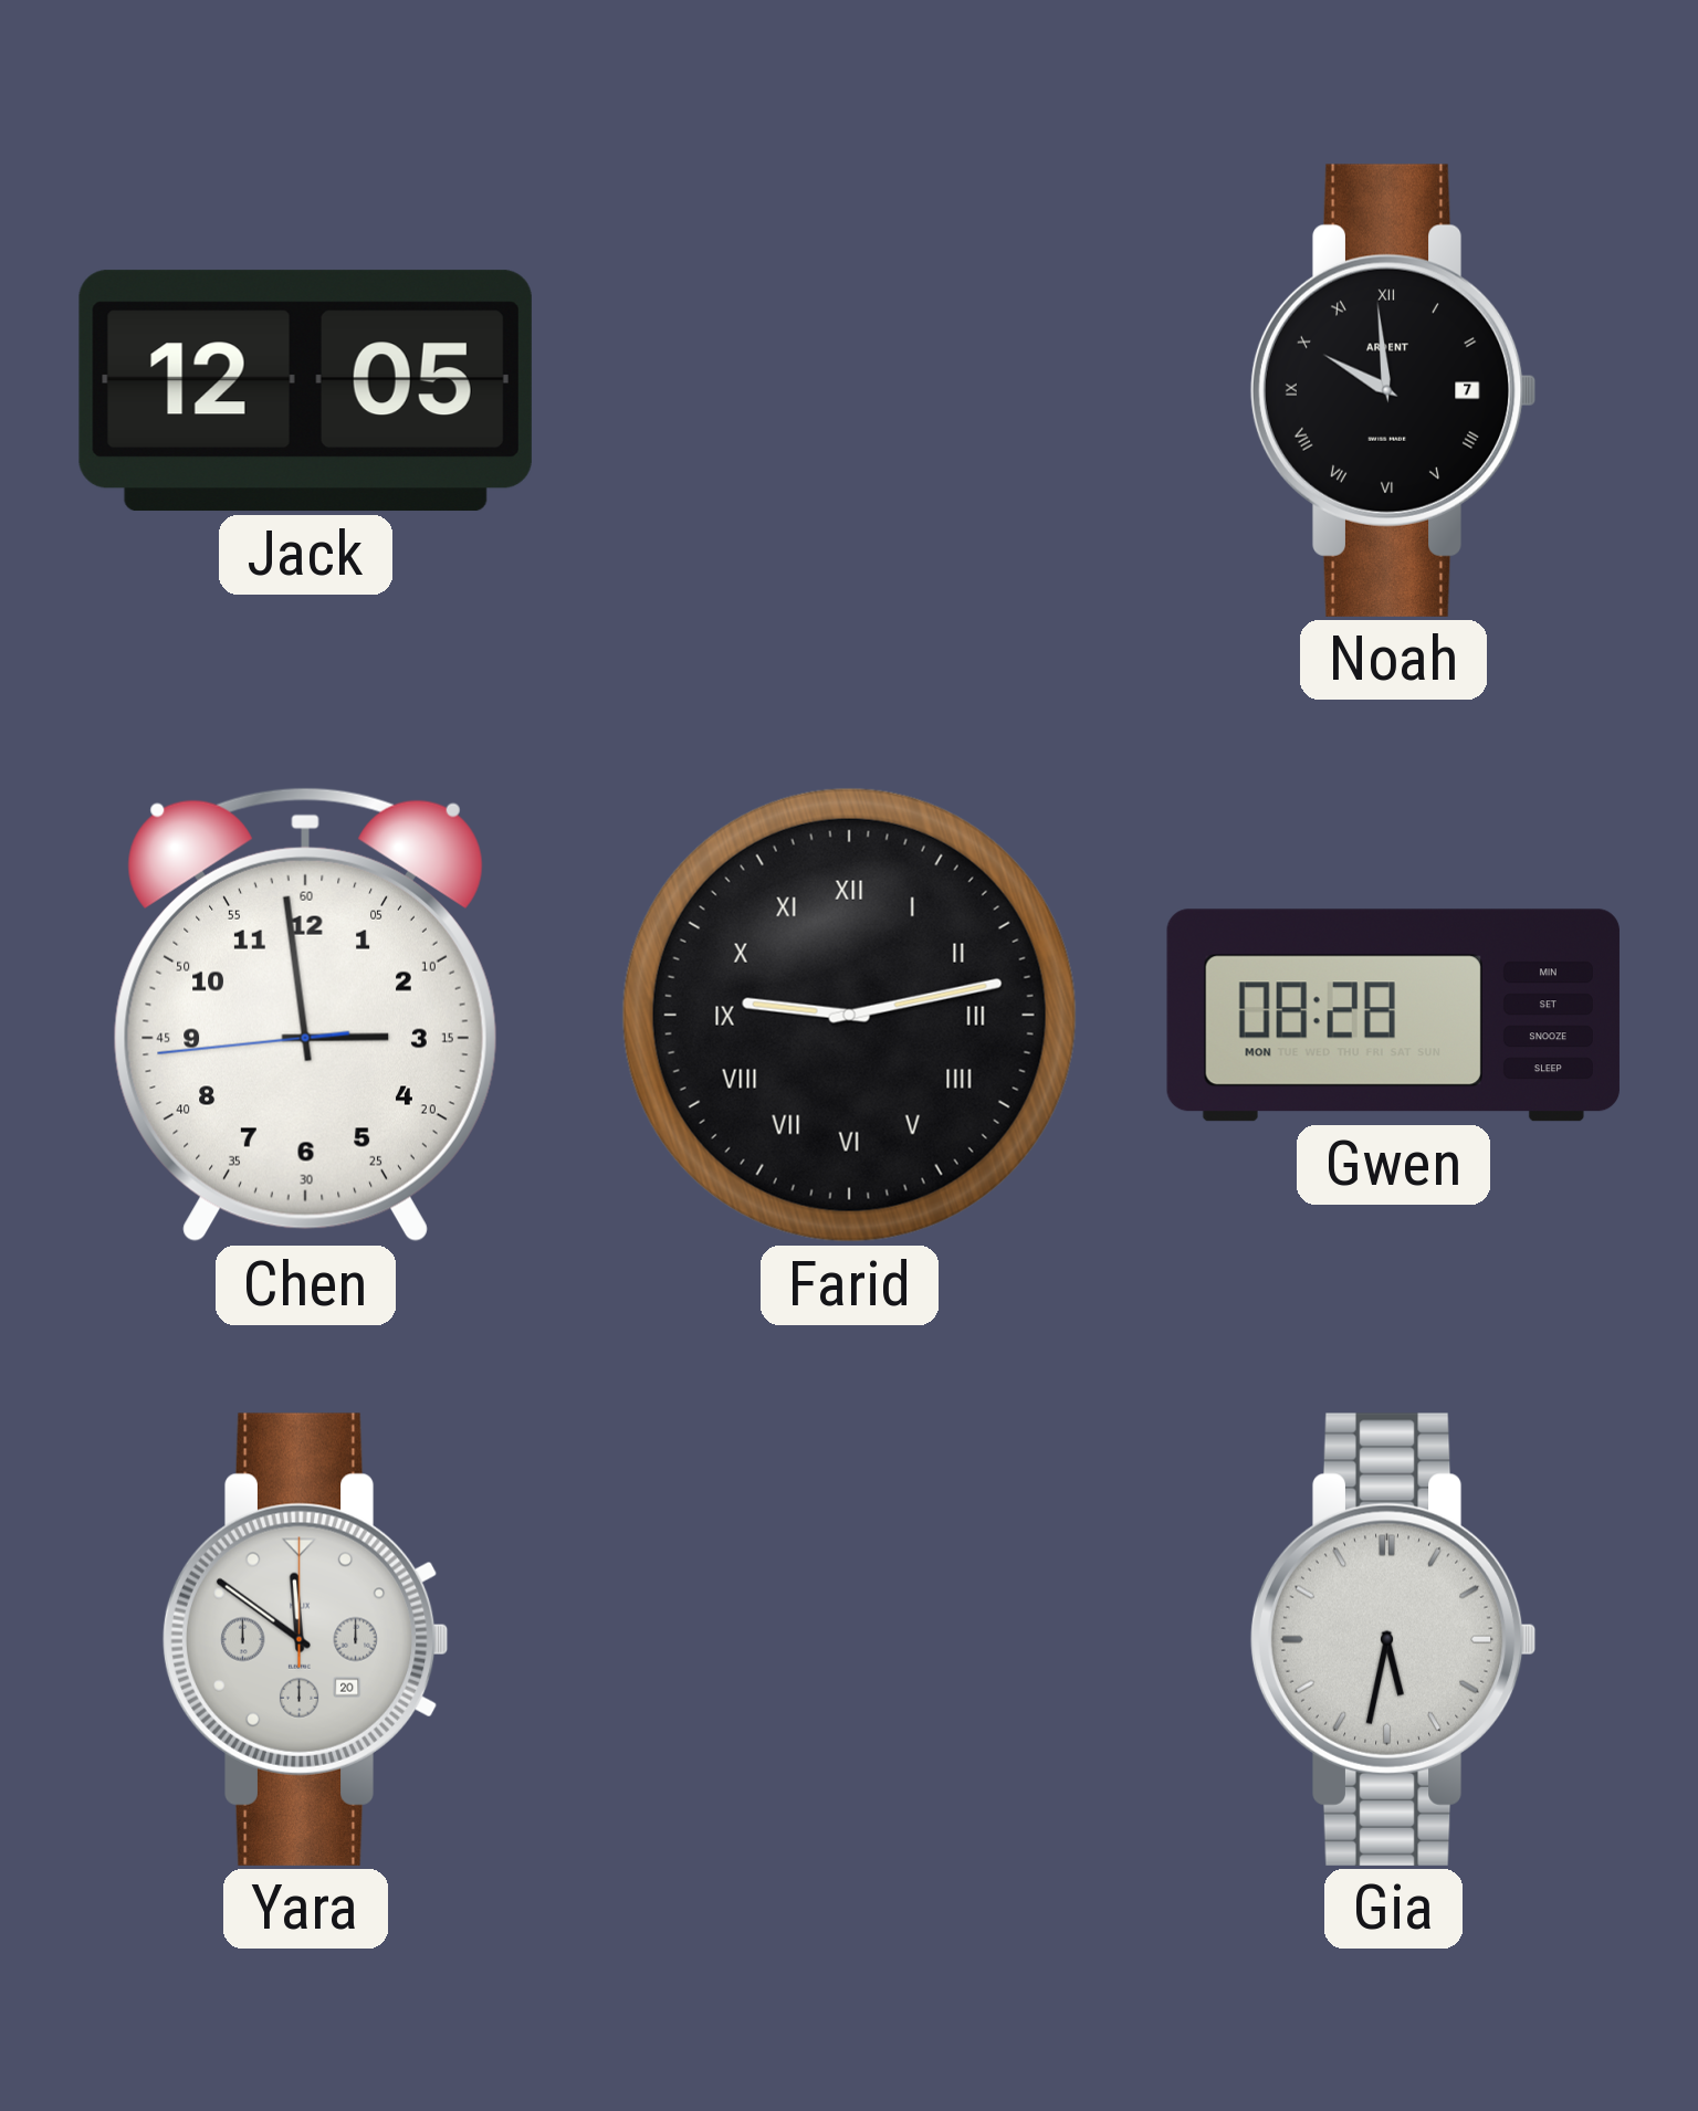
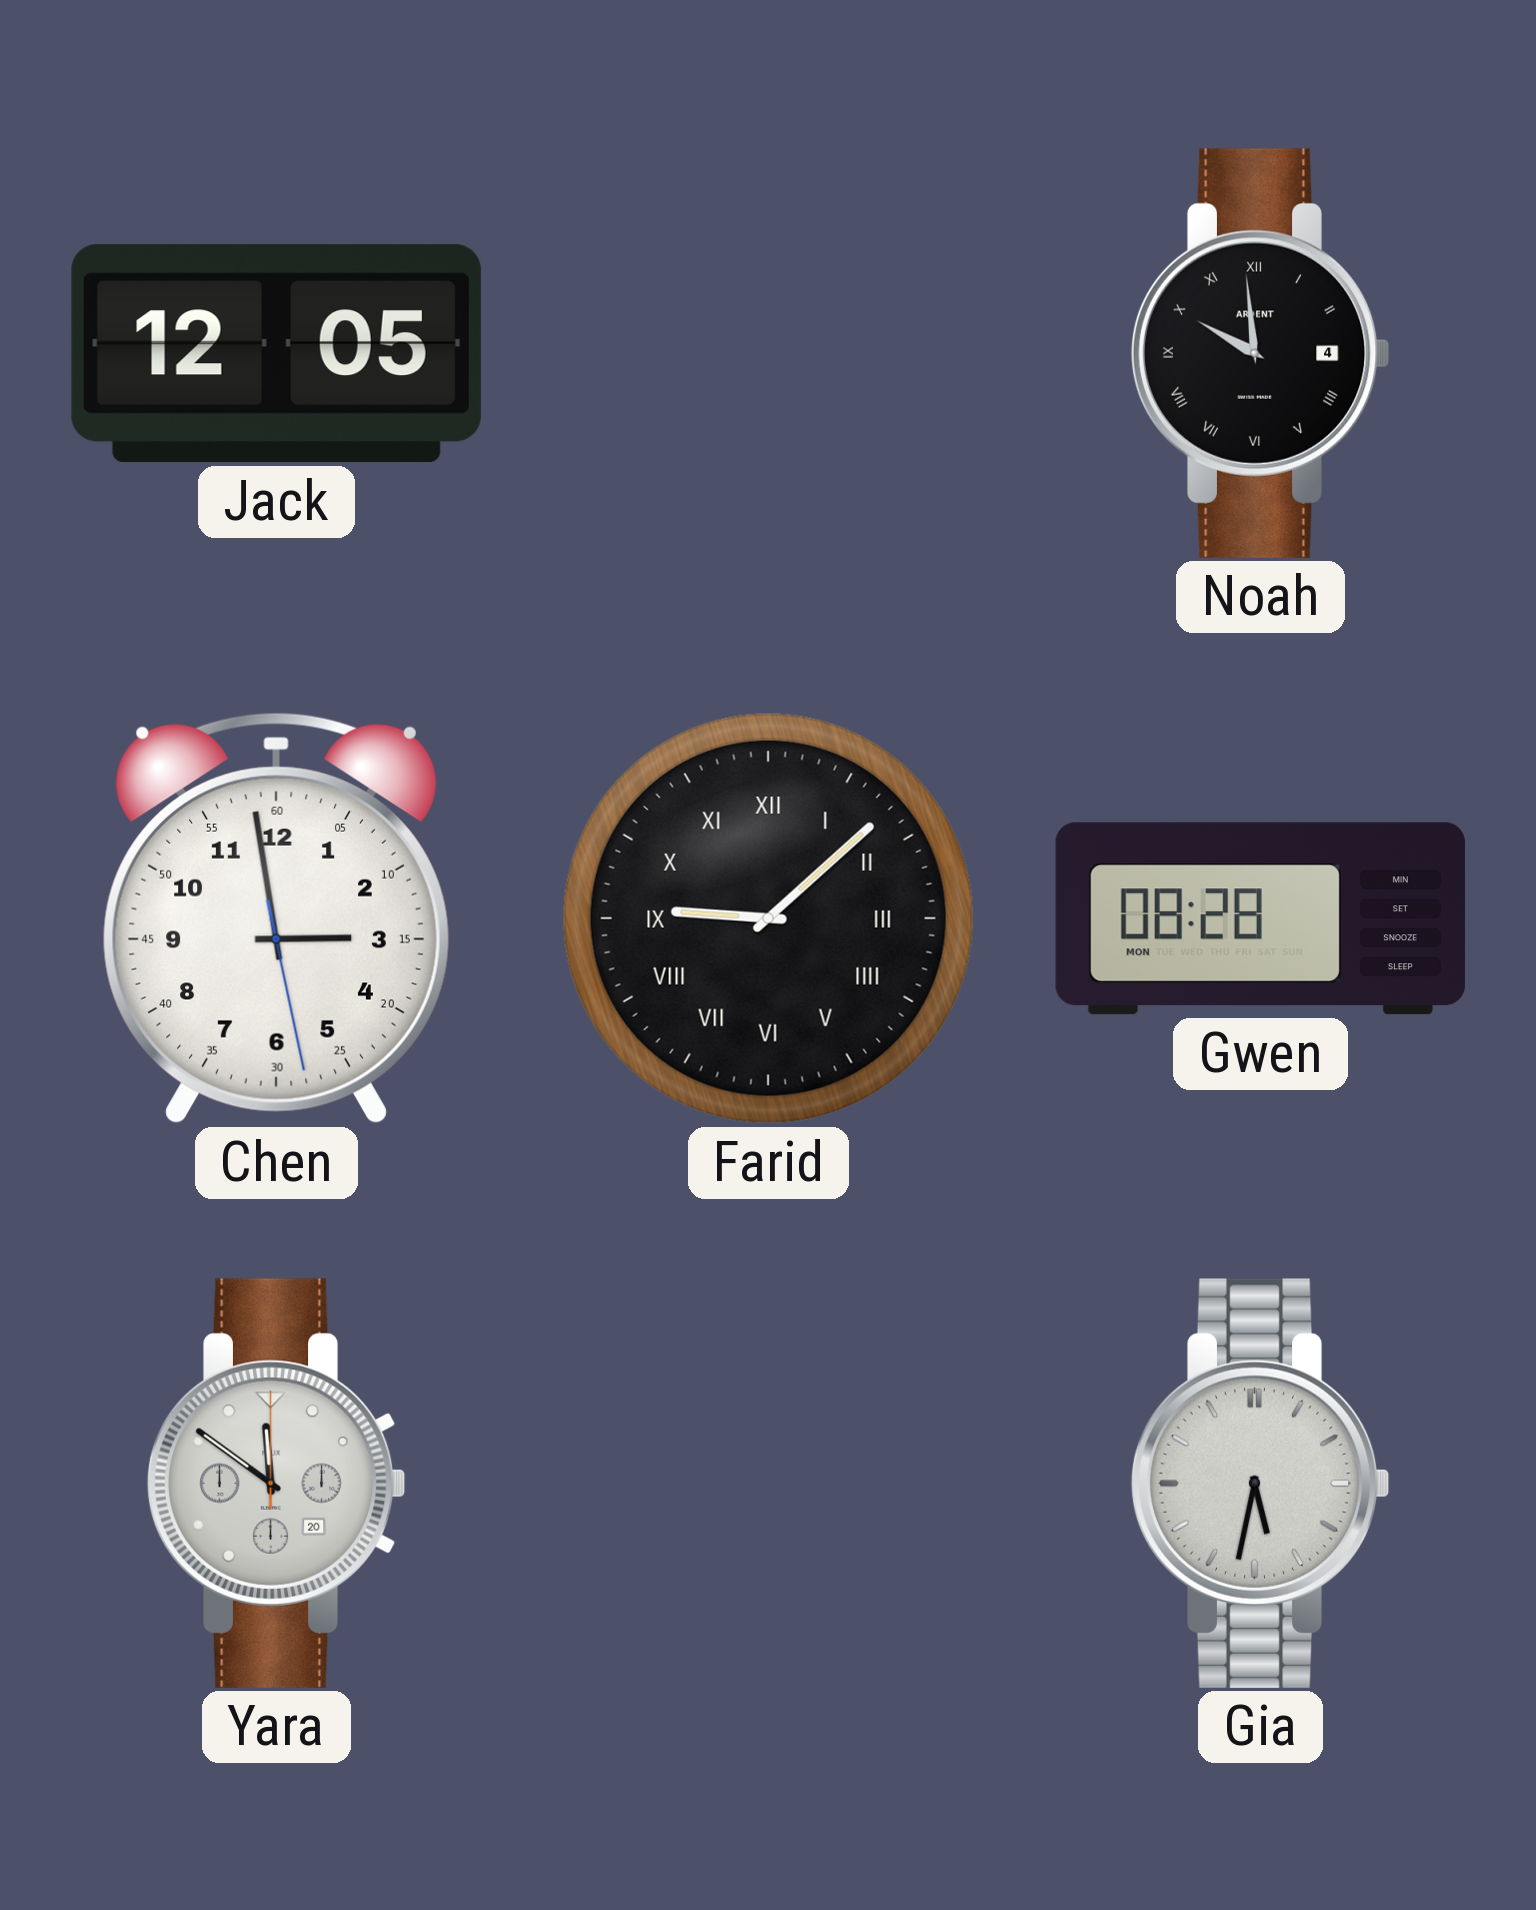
Noah date: 7 -> 4 (1260, 353)
Chen: 2:58:44 -> 2:58:28 (276, 919)
Farid: 9:13 -> 9:08 (768, 918)
